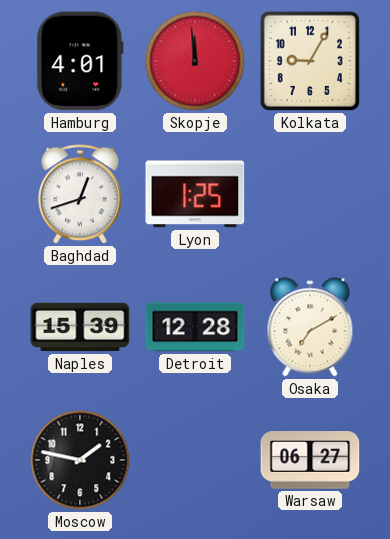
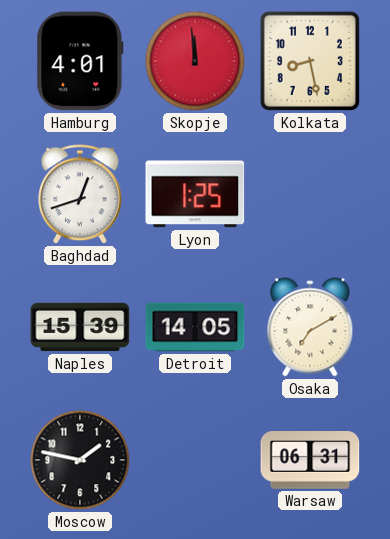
Kolkata: 9:05 -> 8:28 (310, 61)
Detroit: 12:28 -> 14:05 (195, 327)
Warsaw: 06:27 -> 06:31 (310, 461)
